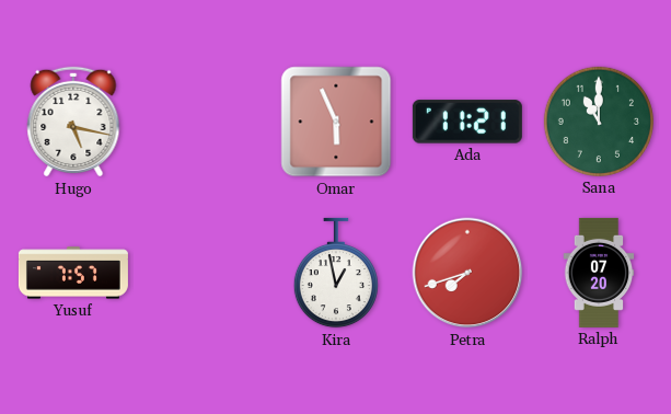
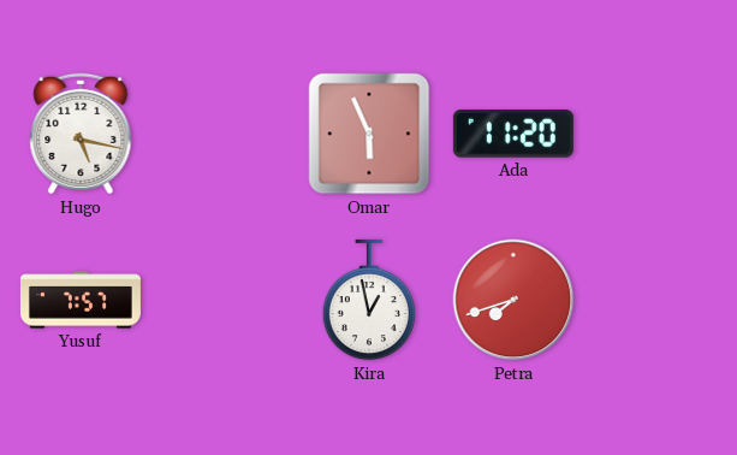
Ada: 11:21 -> 11:20 (513, 134)
Sana: 11:00 -> none (599, 122)
Ralph: 07:20 -> none (599, 273)
